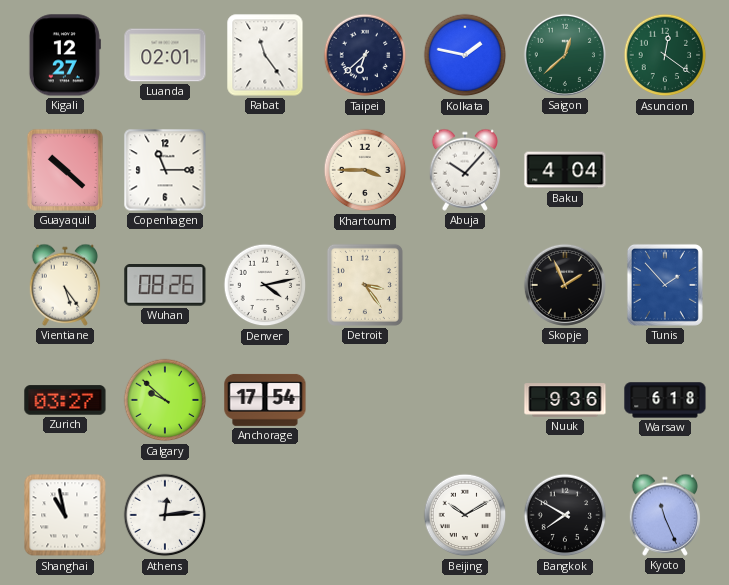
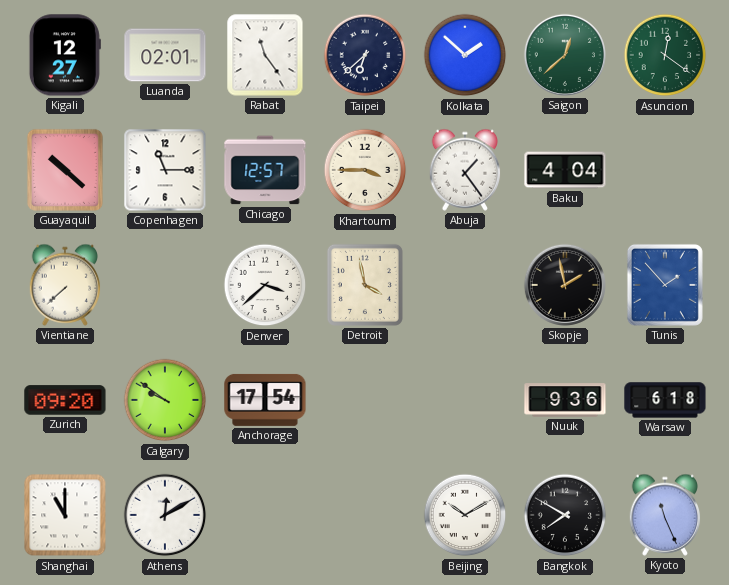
Kolkata: 1:47 -> 1:52 (465, 55)
Chicago: none -> 12:57 (265, 170)
Abuja: 10:07 -> 1:24 (465, 170)
Vientiane: 5:24 -> 7:38 (65, 285)
Wuhan: 08:26 -> none (165, 285)
Denver: 4:13 -> 3:38 (265, 285)
Detroit: 3:24 -> 3:58 (365, 285)
Skopje: 1:56 -> 1:58 (565, 285)
Zurich: 03:27 -> 09:20 (65, 400)
Calgary: 9:52 -> 9:51 (165, 400)
Shanghai: 10:58 -> 11:00 (65, 515)
Athens: 12:14 -> 12:10 (165, 515)
